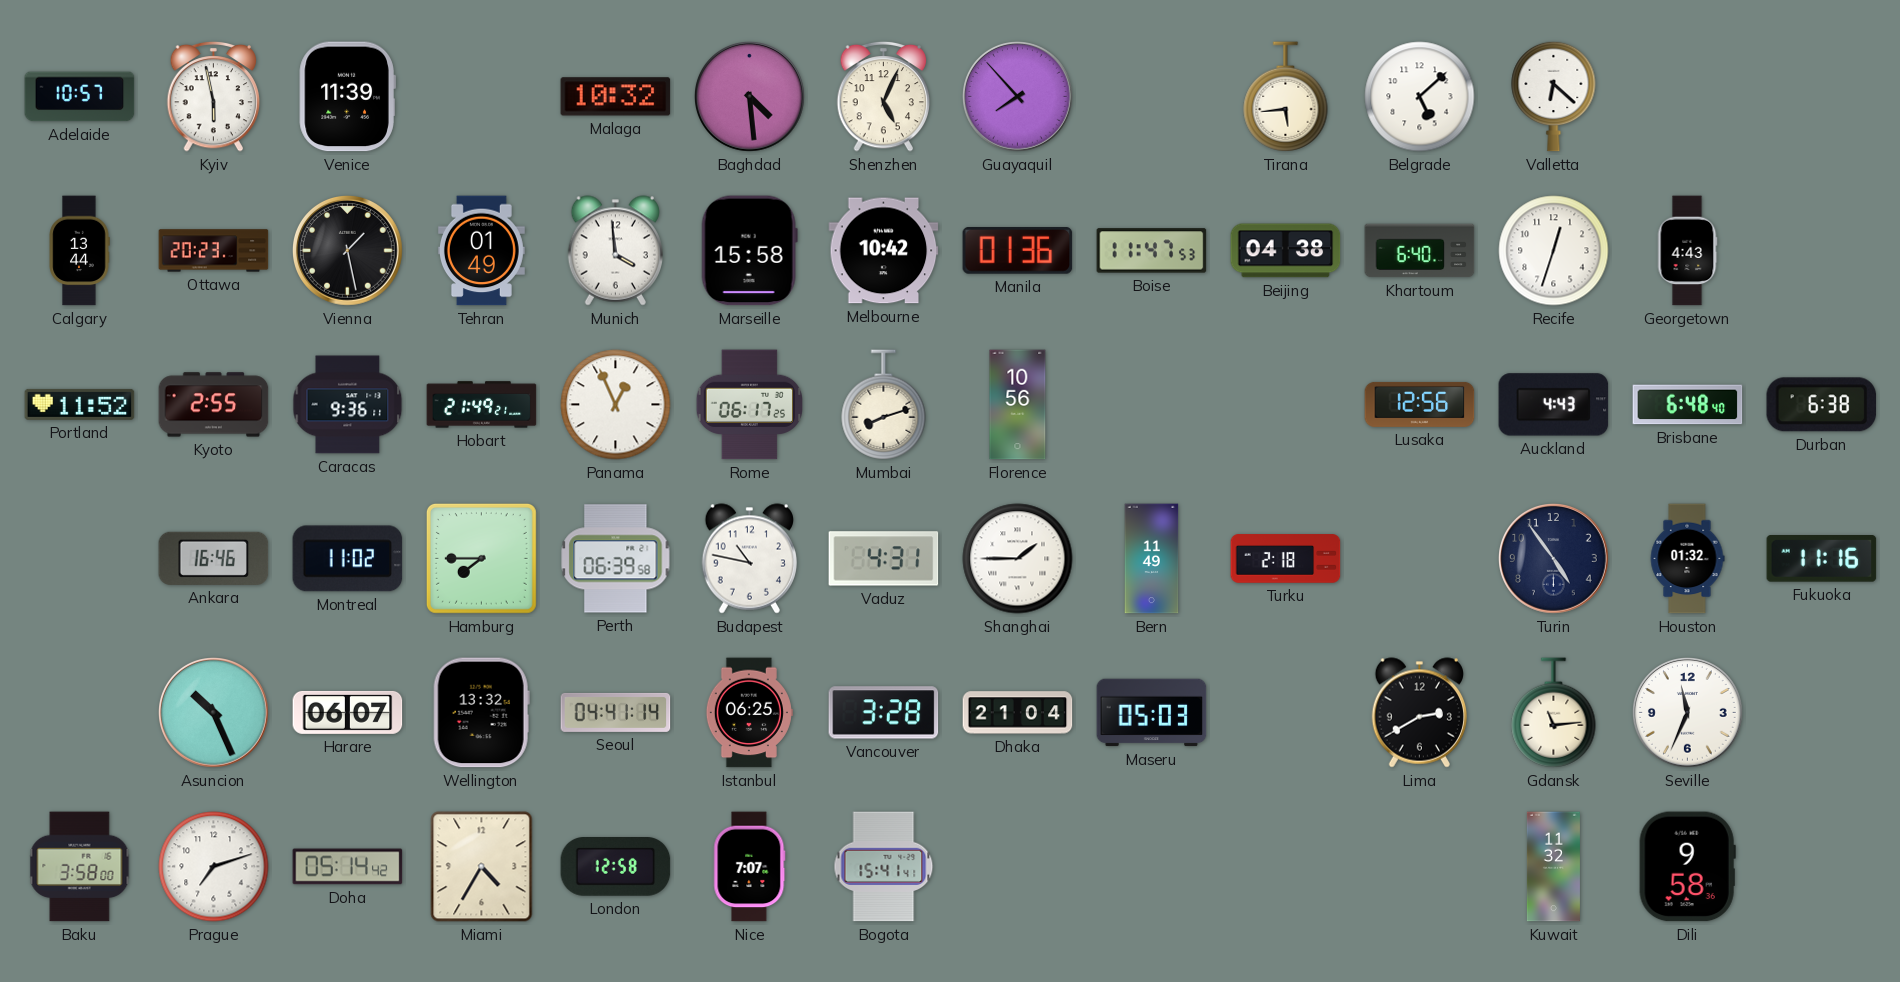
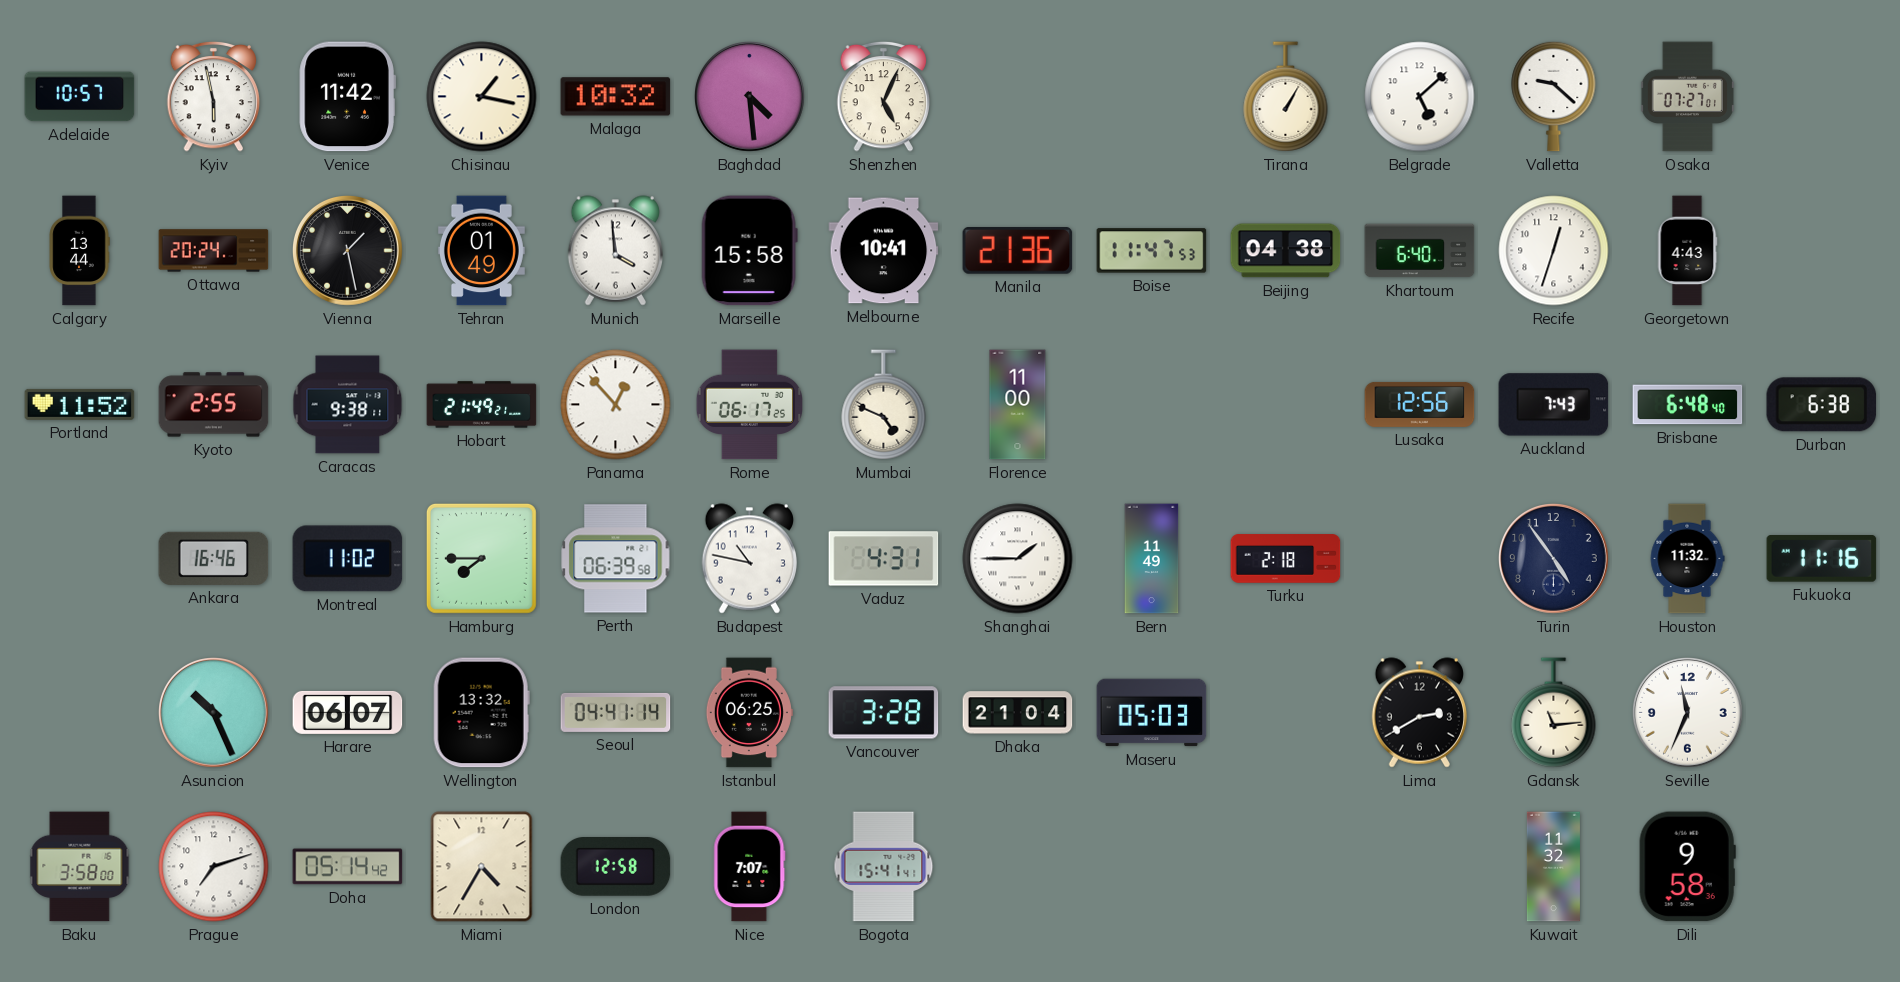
Venice: 11:39 -> 11:42 (347, 97)
Chisinau: none -> 1:17 (482, 97)
Guayaquil: 7:53 -> none (1018, 97)
Tirana: 5:44 -> 1:05 (1286, 97)
Valletta: 6:22 -> 9:22 (1554, 96)
Osaka: none -> 07:27 (1687, 97)
Ottawa: 20:23 -> 20:24 (214, 251)
Melbourne: 10:42 -> 10:41 (884, 251)
Manila: 01:36 -> 21:36 (1018, 251)
Caracas: 9:36 -> 9:38 (348, 405)
Panama: 12:56 -> 12:53 (616, 405)
Mumbai: 8:12 -> 4:49 (884, 405)
Florence: 10:56 -> 11:00 (1018, 405)
Auckland: 4:43 -> 7:43 (1554, 405)
Houston: 01:32 -> 11:32 (1687, 559)
